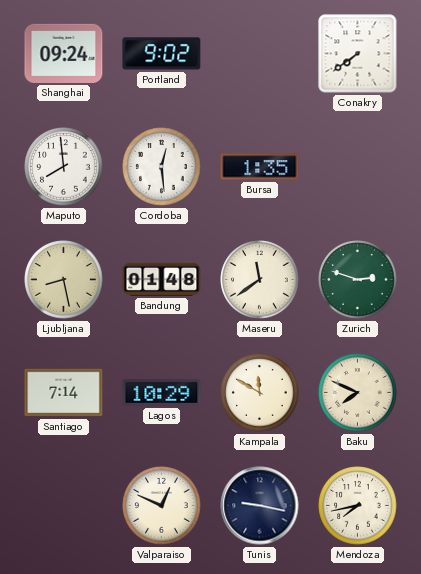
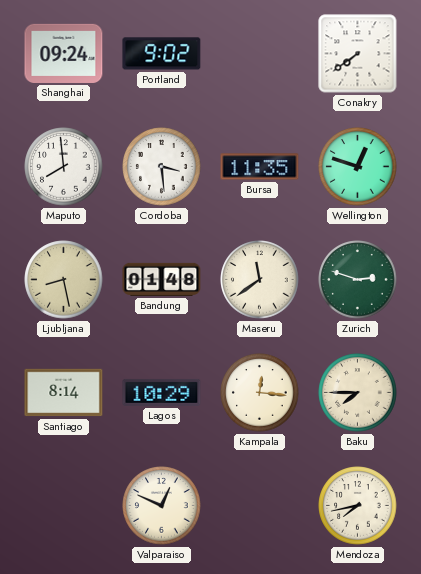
Cordoba: 12:29 -> 3:29 (162, 167)
Bursa: 1:35 -> 11:35 (260, 167)
Wellington: none -> 12:48 (358, 167)
Santiago: 7:14 -> 8:14 (64, 393)
Kampala: 11:50 -> 12:16 (260, 393)
Baku: 7:49 -> 7:45 (358, 393)
Tunis: 9:17 -> none (260, 506)
